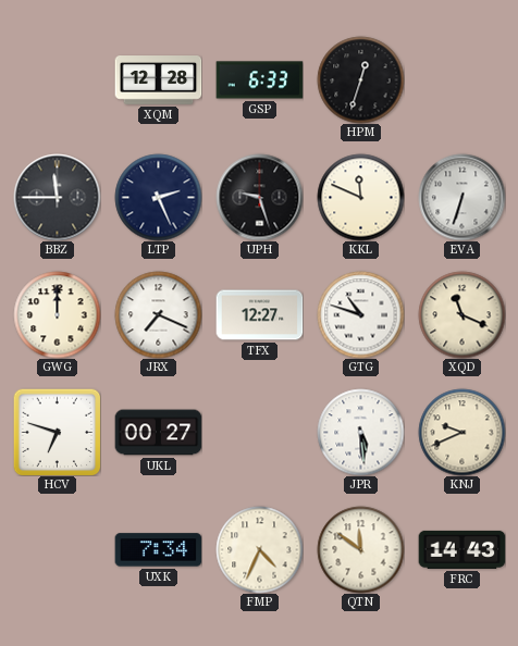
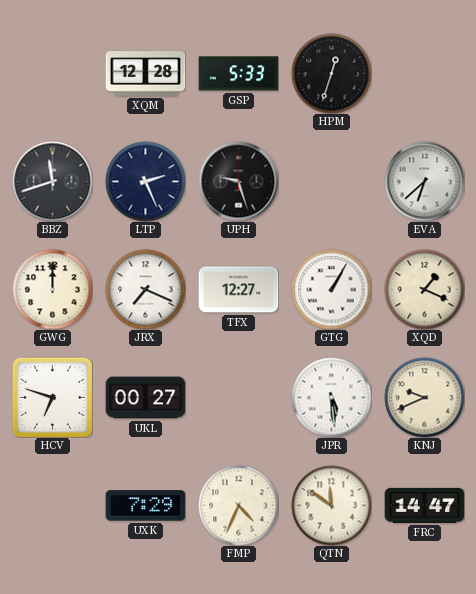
GSP: 6:33 -> 5:33 (238, 74)
BBZ: 11:45 -> 11:42 (52, 181)
KKL: 11:49 -> none (360, 197)
EVA: 6:33 -> 6:38 (424, 181)
GTG: 10:48 -> 1:05 (331, 289)
XQD: 11:19 -> 1:19 (424, 289)
UXK: 7:34 -> 7:29 (145, 506)
FRC: 14:43 -> 14:47 (424, 505)
